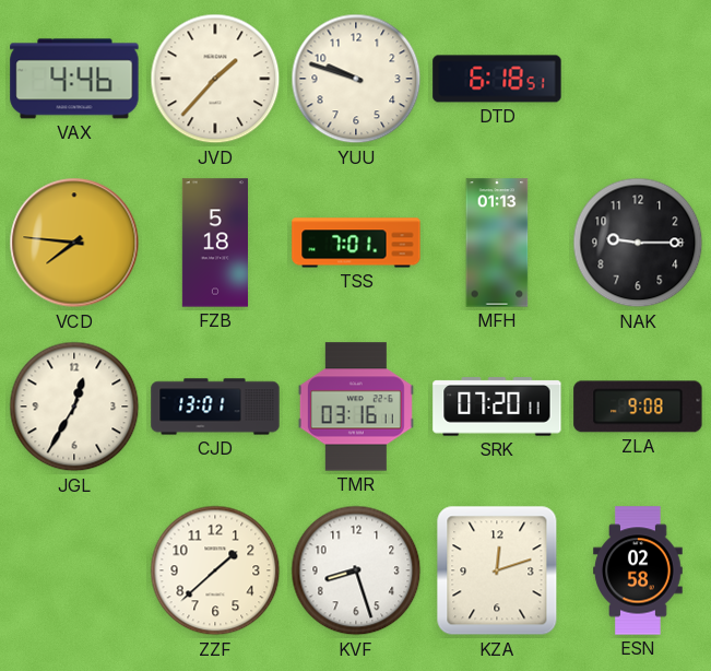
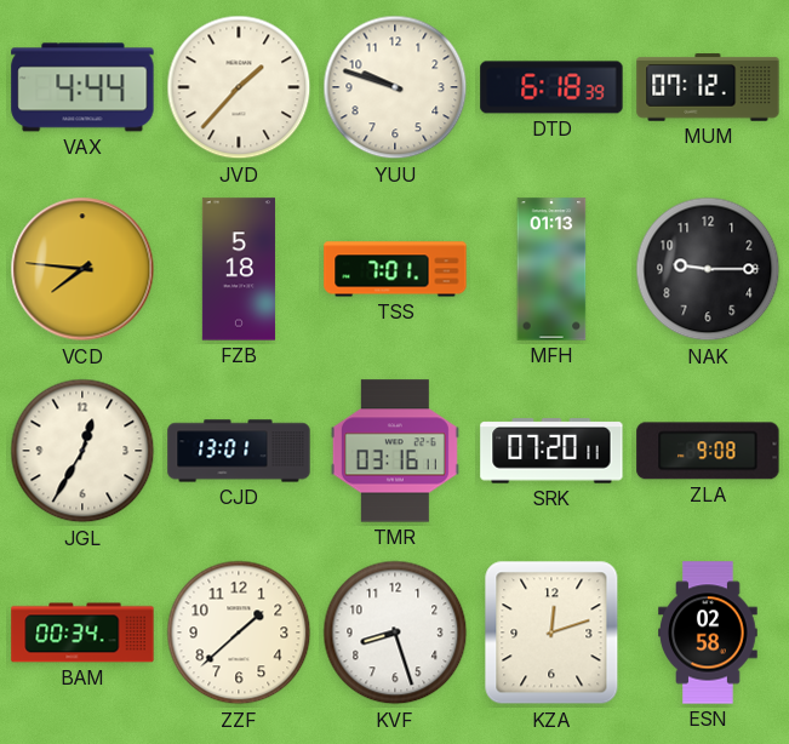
VAX: 4:46 -> 4:44 (82, 87)
DTD: 6:18:51 -> 6:18:39 (551, 87)
MUM: none -> 07:12 (708, 87)
BAM: none -> 00:34 (82, 633)
